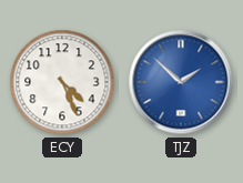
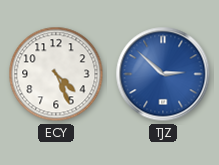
TJZ: 1:52 -> 2:52 (163, 74)
